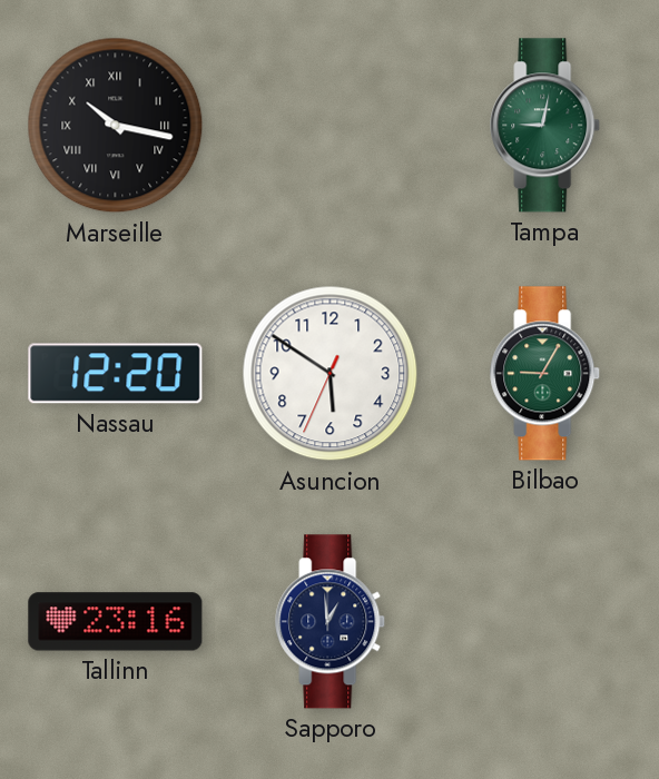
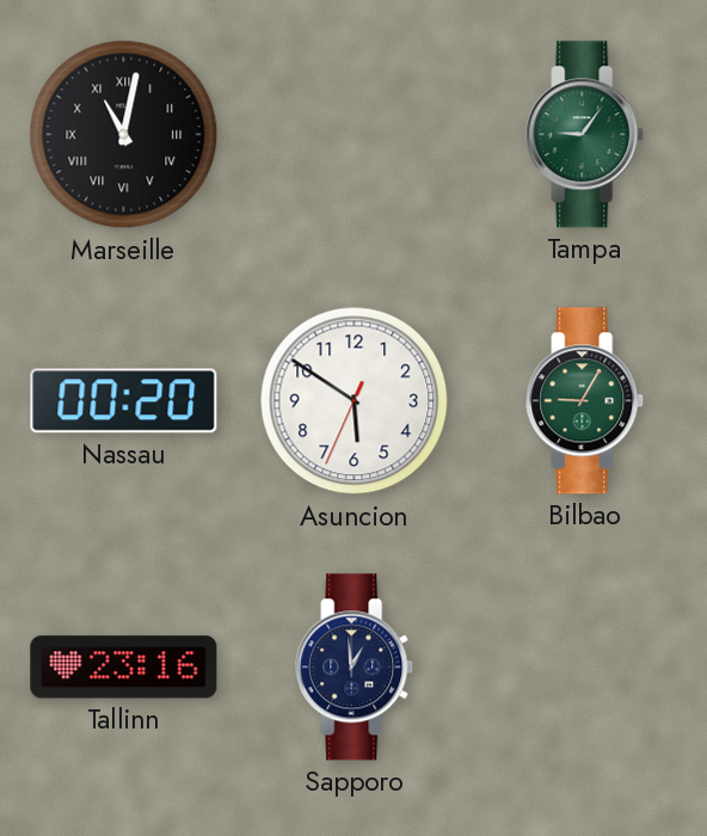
Marseille: 10:17 -> 11:02 (124, 135)
Tampa: 9:02 -> 9:06 (585, 135)
Nassau: 12:20 -> 00:20 (124, 401)
